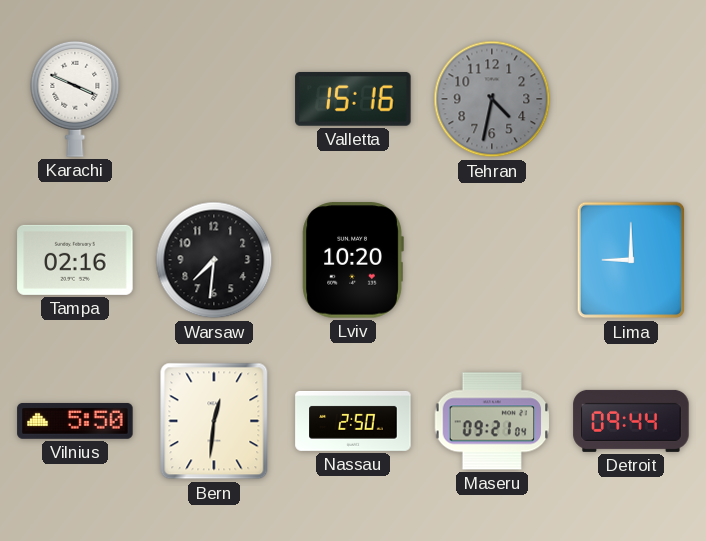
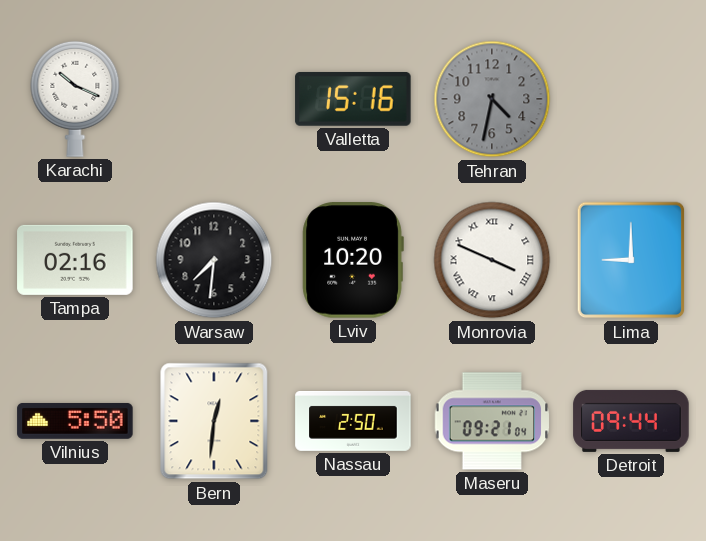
Karachi: 3:49 -> 10:19 (75, 99)
Monrovia: none -> 3:49 (492, 260)
